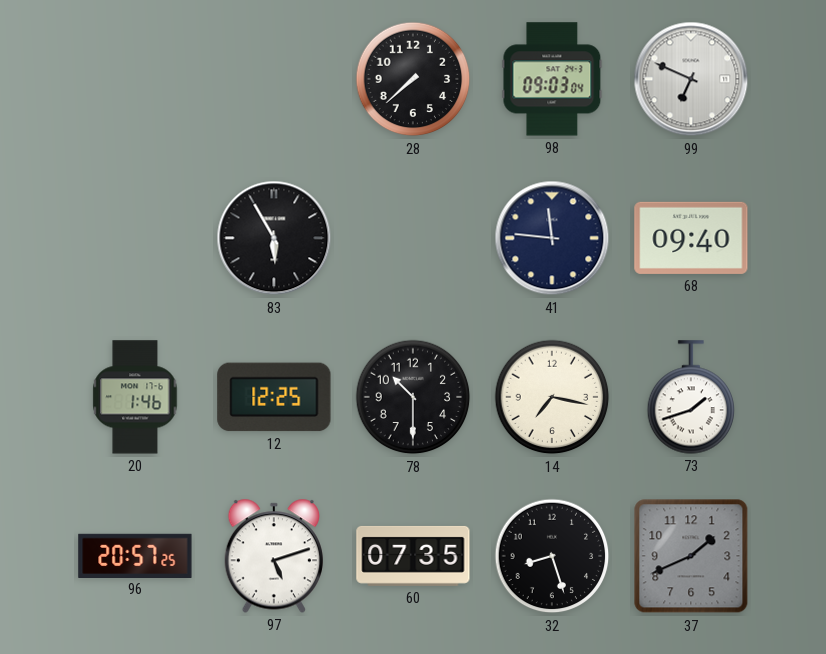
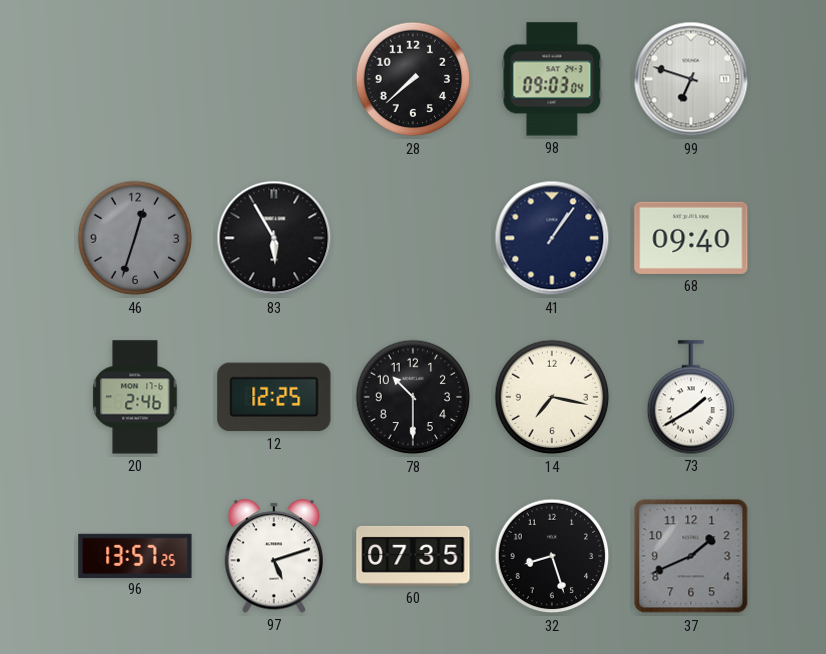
99: 6:49 -> 6:48 (691, 79)
46: none -> 12:33 (135, 238)
41: 11:46 -> 1:06 (552, 238)
20: 1:46 -> 2:46 (135, 397)
73: 1:42 -> 1:40 (691, 397)
96: 20:57 -> 13:57 (135, 555)
